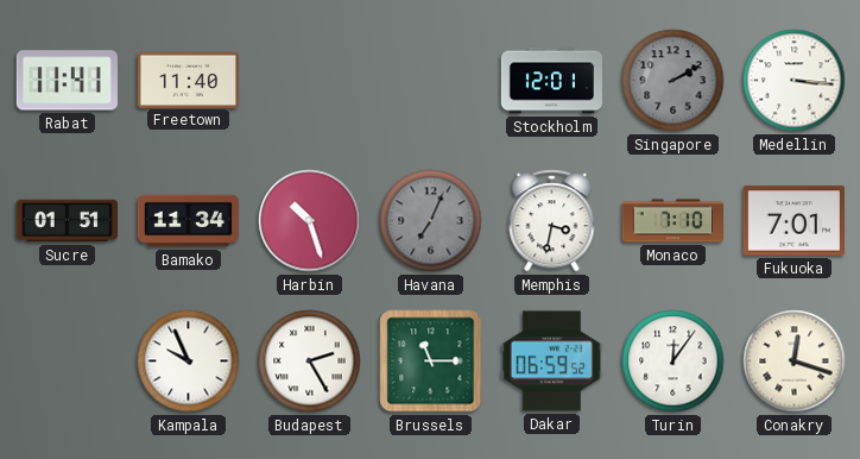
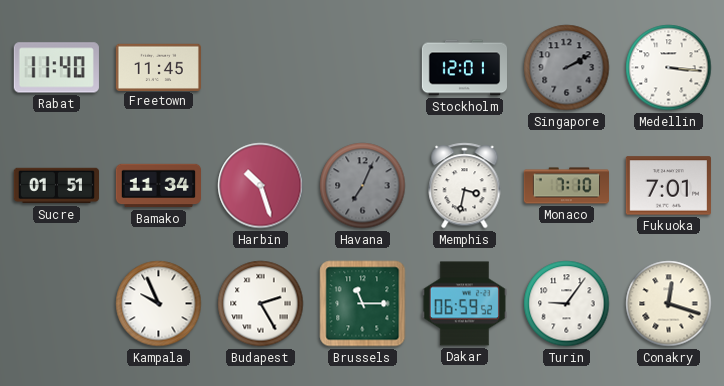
Rabat: 11:41 -> 11:40 (56, 68)
Freetown: 11:40 -> 11:45 (158, 67)
Turin: 12:06 -> 9:06 (567, 304)
